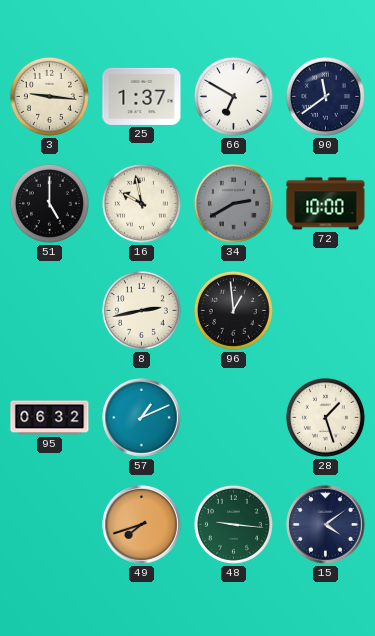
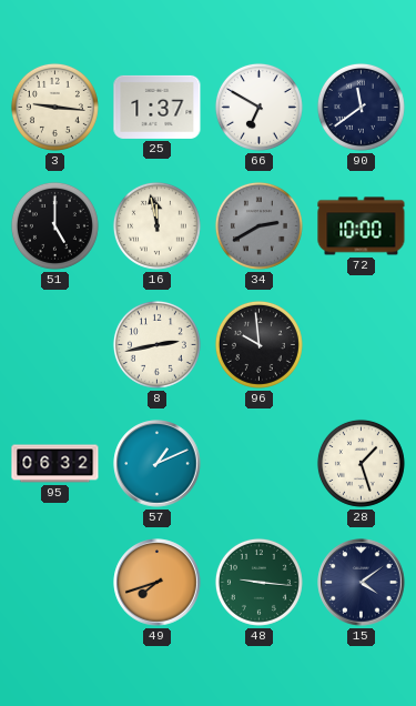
16: 9:58 -> 11:58 (156, 225)
96: 12:59 -> 9:59 (258, 344)
